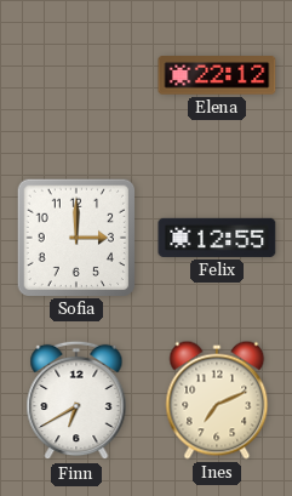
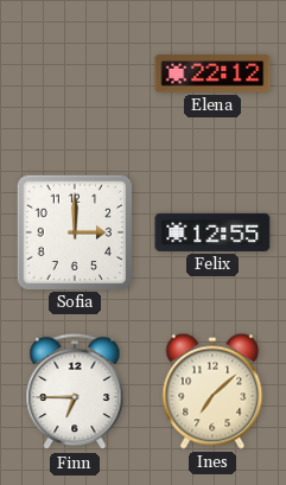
Finn: 6:40 -> 6:45 (75, 391)
Ines: 7:11 -> 7:08 (212, 391)
